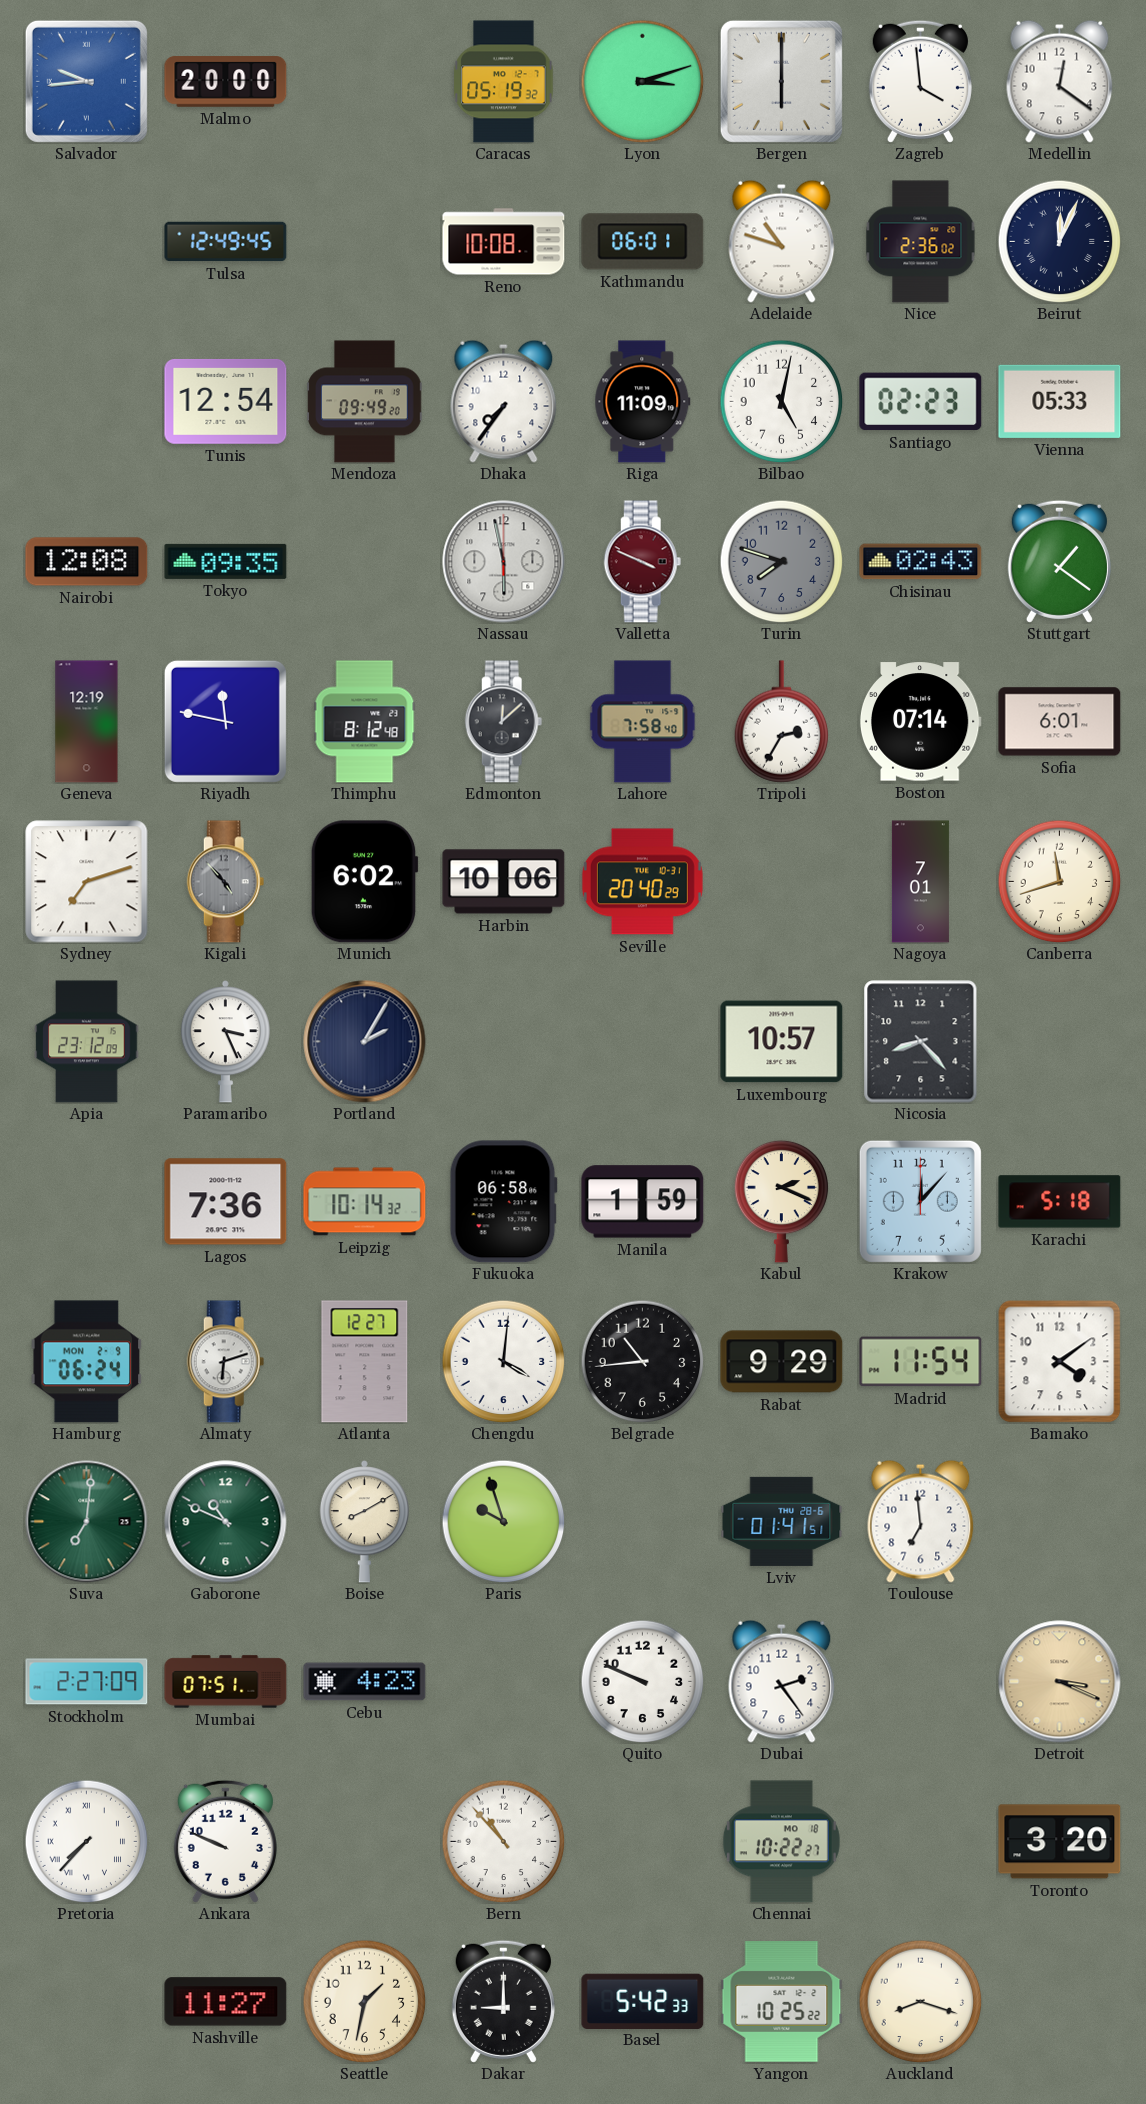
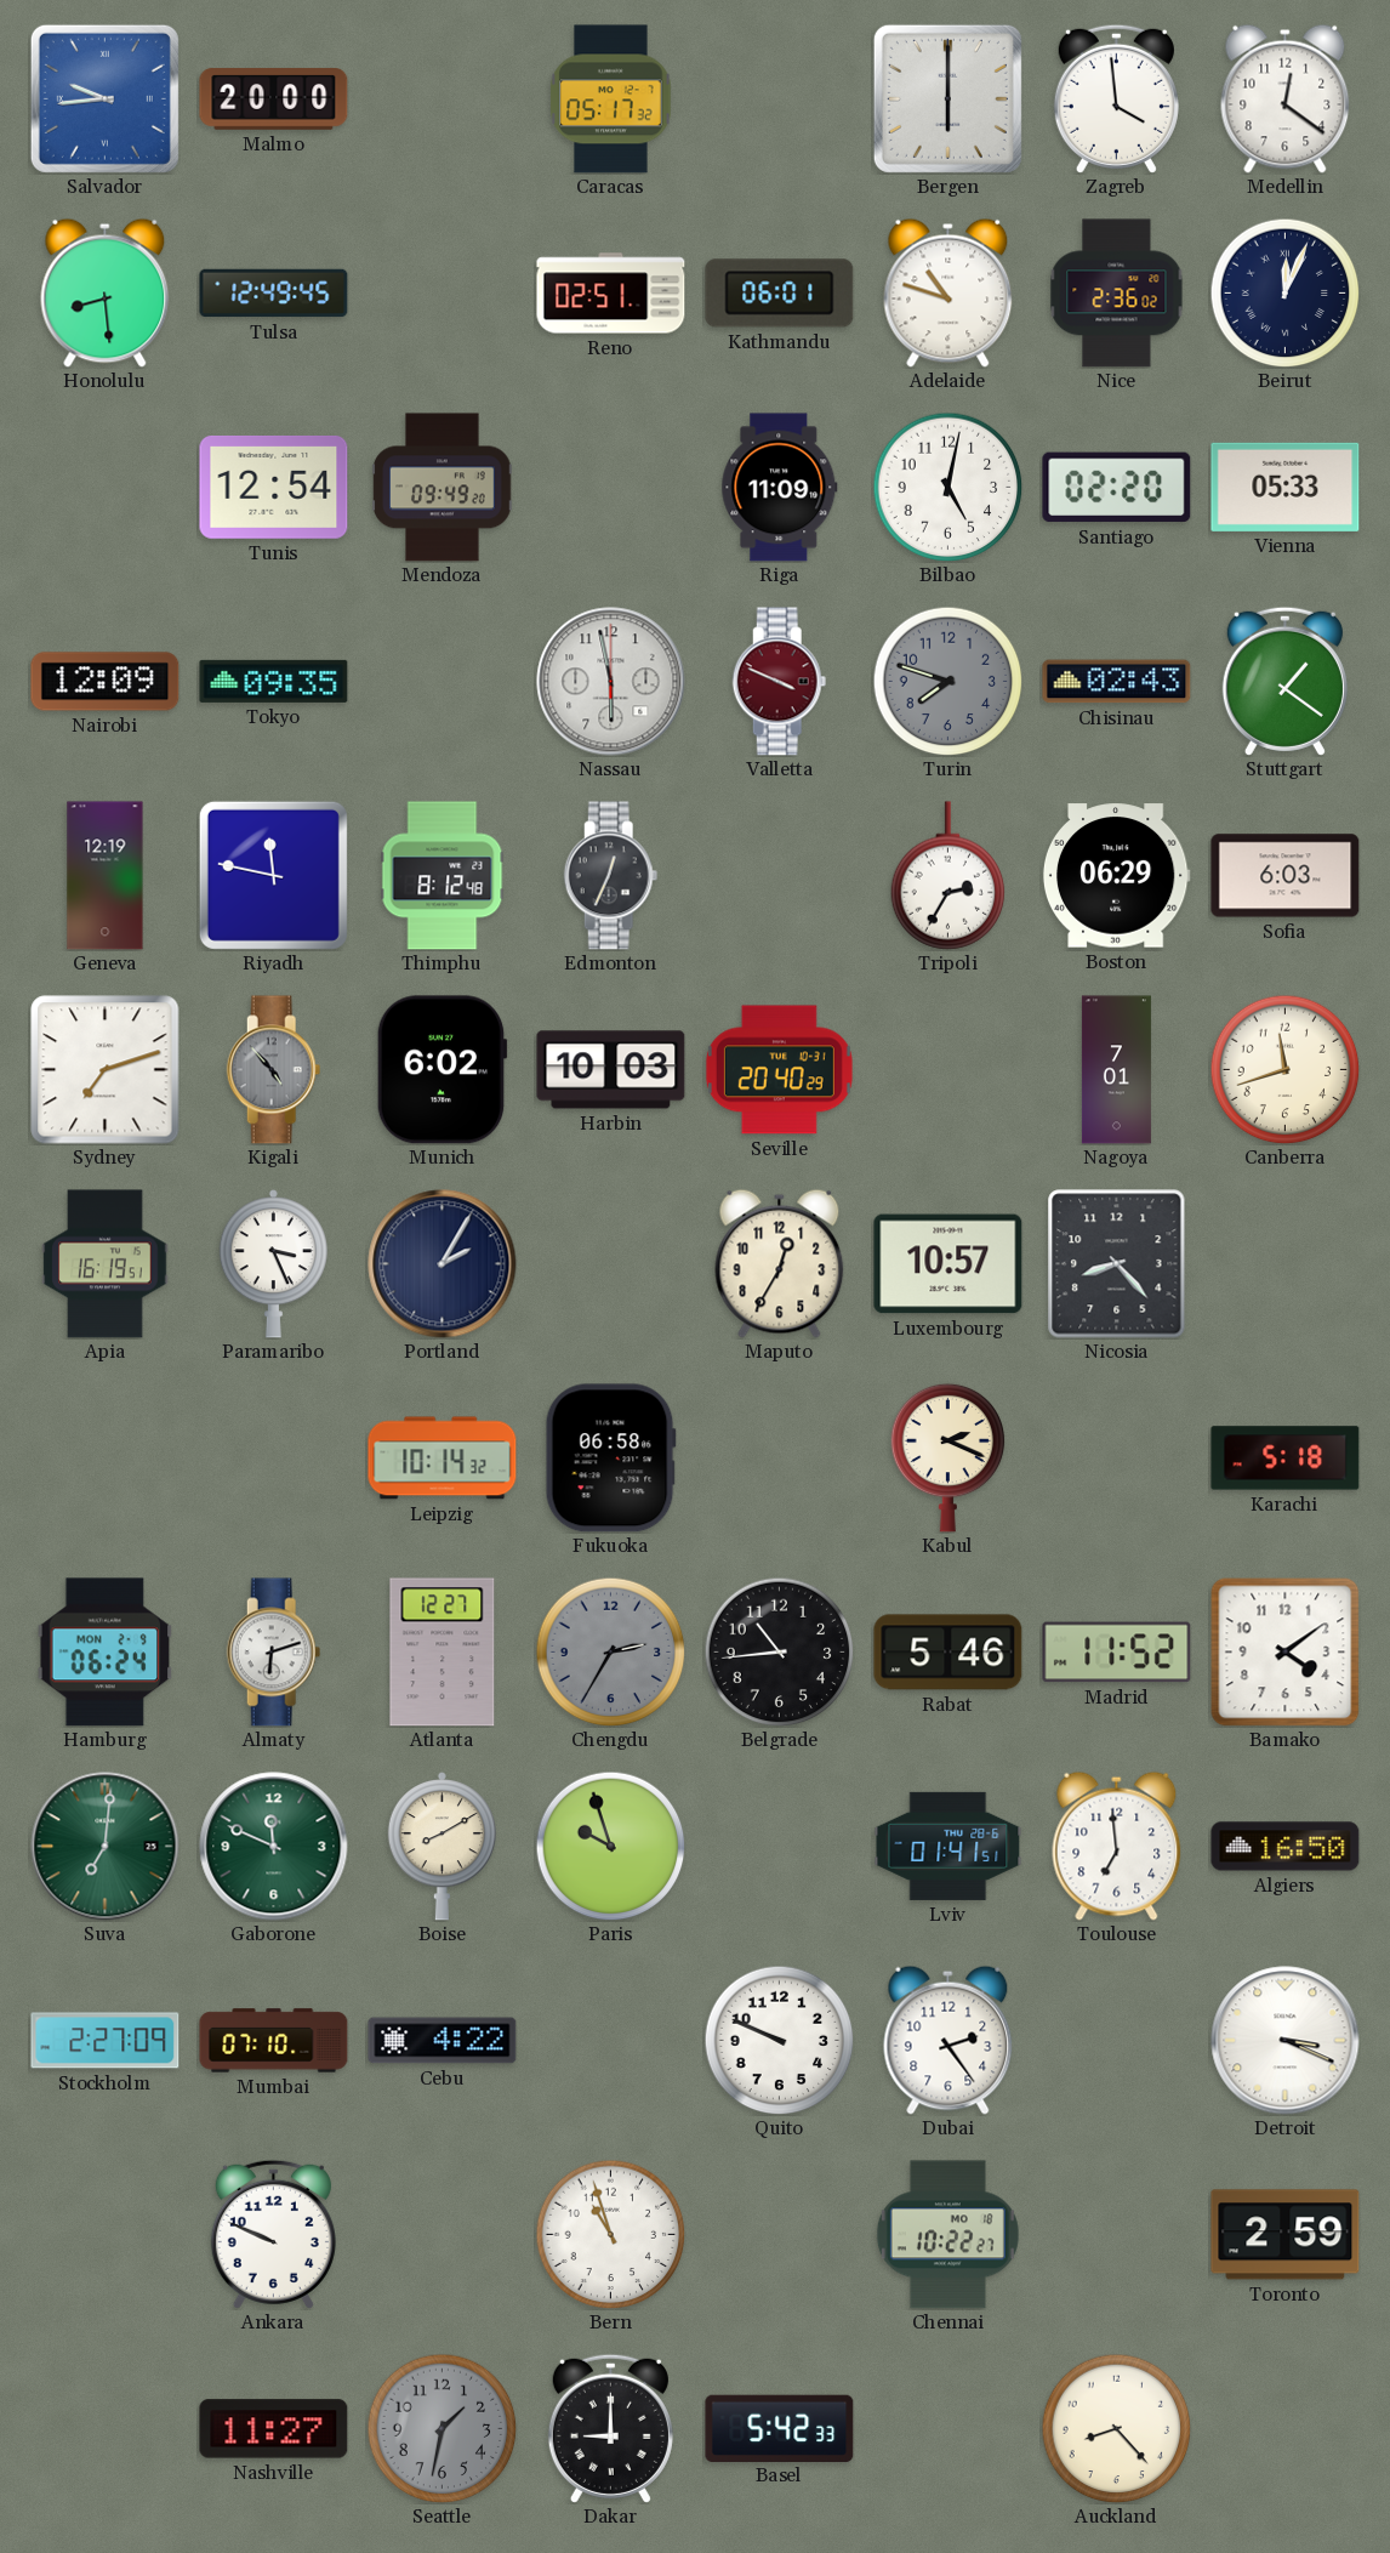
Caracas: 05:19 -> 05:17 (611, 99)
Lyon: 3:12 -> none (642, 81)
Honolulu: none -> 8:29 (106, 292)
Reno: 10:08 -> 02:51 (611, 294)
Dhaka: 7:36 -> none (504, 401)
Santiago: 02:23 -> 02:20 (1117, 488)
Nairobi: 12:08 -> 12:09 (106, 682)
Edmonton: 12:08 -> 12:34 (611, 876)
Lahore: 7:58 -> none (643, 722)
Boston: 07:14 -> 06:29 (1116, 876)
Sofia: 6:01 -> 6:03 (1286, 876)
Harbin: 10:06 -> 10:03 (611, 1070)
Apia: 23:12 -> 16:19 (106, 1264)
Maputo: none -> 12:35 (780, 1263)
Lagos: 7:36 -> none (226, 1202)
Manila: 1:59 -> none (643, 1202)
Krakow: 12:07 -> none (920, 1201)
Chengdu: 4:01 -> 2:35 (610, 1651)
Chengdu dial: white -> grey (610, 1651)
Rabat: 9:29 -> 5:46 (948, 1653)
Madrid: 11:54 -> 11:52 (1117, 1653)
Gaborone: 10:49 -> 11:49 (274, 1847)
Algiers: none -> 16:50 (1286, 1847)
Mumbai: 07:51 -> 07:10 (274, 2041)
Cebu: 4:23 -> 4:22 (443, 2041)
Detroit dial: champagne -> white (1286, 2041)
Pretoria: 7:37 -> none (86, 1841)
Bern: 10:53 -> 10:57 (610, 2234)
Toronto: 3:20 -> 2:59 (1286, 2235)
Seattle dial: cream -> grey (442, 2428)
Yangon: 10:25 -> none (782, 2002)
Auckland: 8:18 -> 8:23 (1116, 2428)
